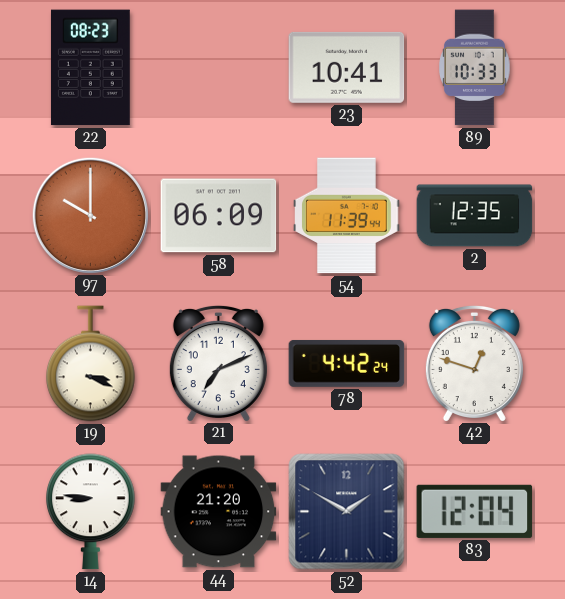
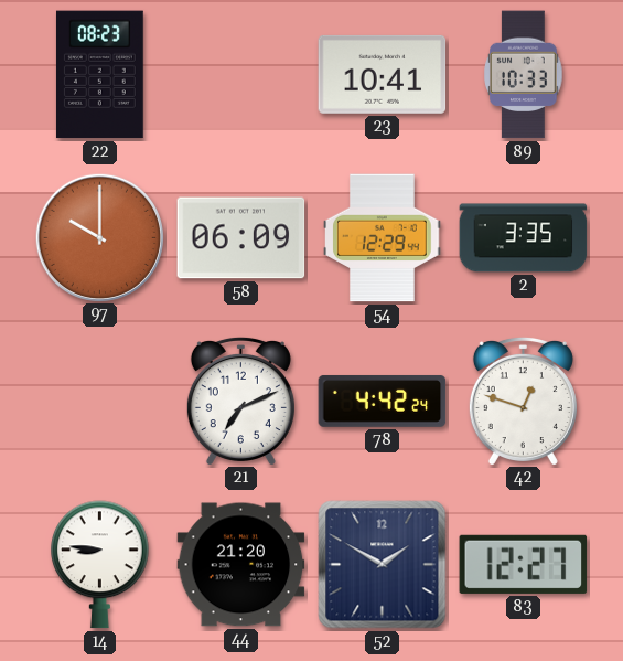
54: 11:39 -> 12:29 (383, 238)
2: 12:35 -> 3:35 (524, 238)
19: 3:19 -> none (91, 364)
83: 12:04 -> 12:27 (524, 564)
